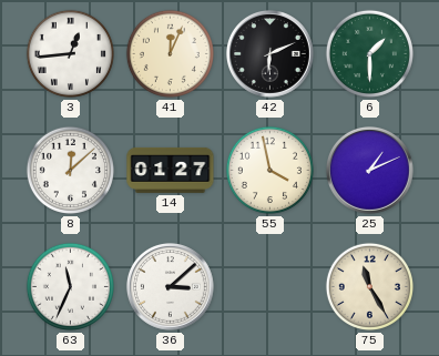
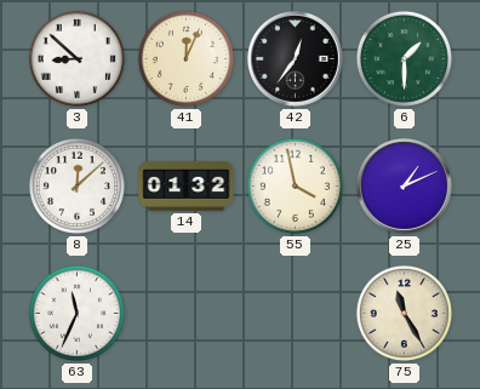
3: 12:44 -> 8:52 (76, 58)
42: 6:11 -> 12:36 (296, 59)
14: 01:27 -> 01:32 (187, 185)
36: 3:08 -> none (171, 287)
